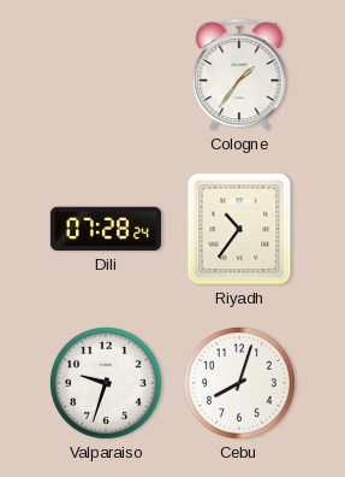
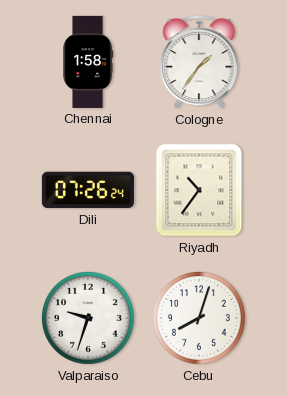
Chennai: none -> 1:58 (88, 62)
Dili: 07:28 -> 07:26 (88, 190)
